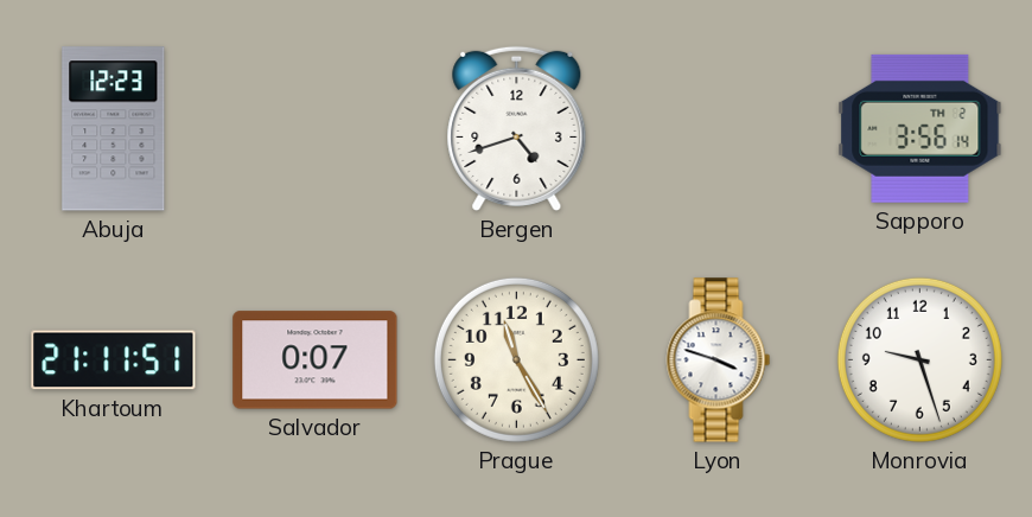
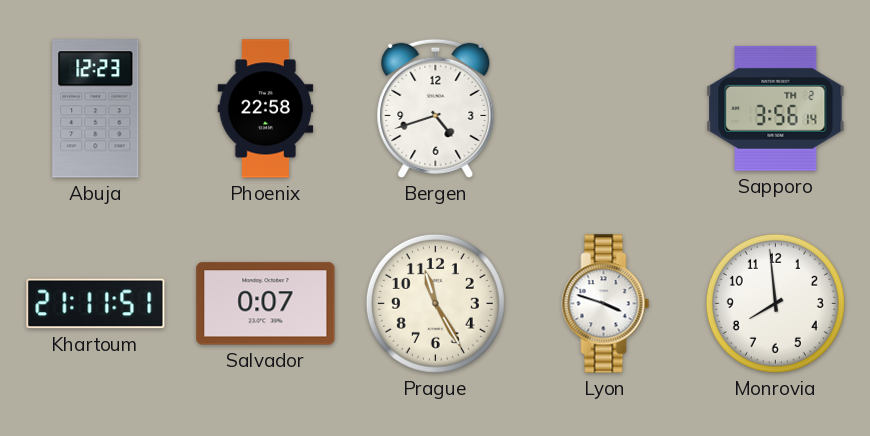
Phoenix: none -> 22:58 (266, 109)
Monrovia: 9:27 -> 7:59 (775, 303)
